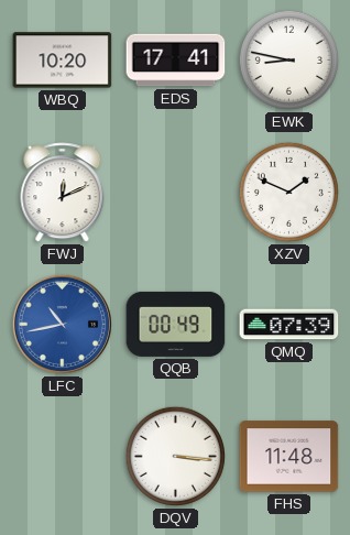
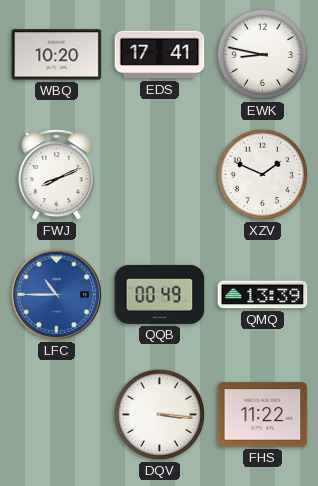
FWJ: 12:11 -> 8:11 (57, 175)
LFC: 10:43 -> 10:45 (56, 294)
QMQ: 07:39 -> 13:39 (263, 295)
FHS: 11:48 -> 11:22 (263, 415)
